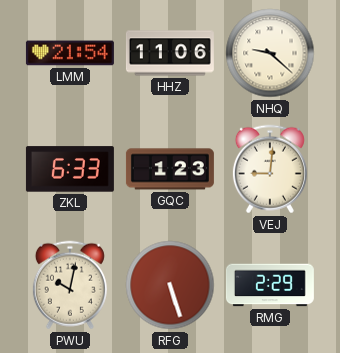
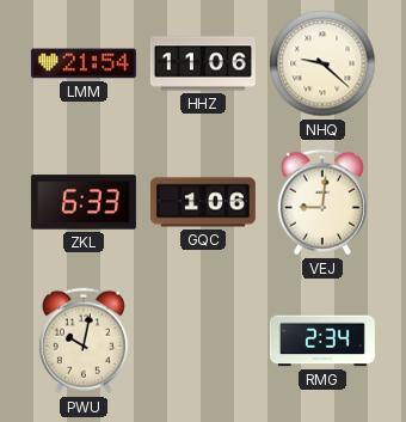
GQC: 1:23 -> 1:06 (203, 202)
RFG: 5:27 -> none (170, 285)
RMG: 2:29 -> 2:34 (322, 341)
